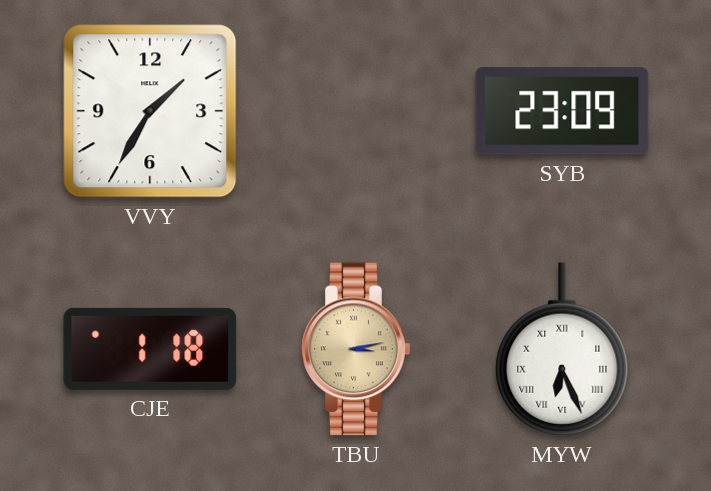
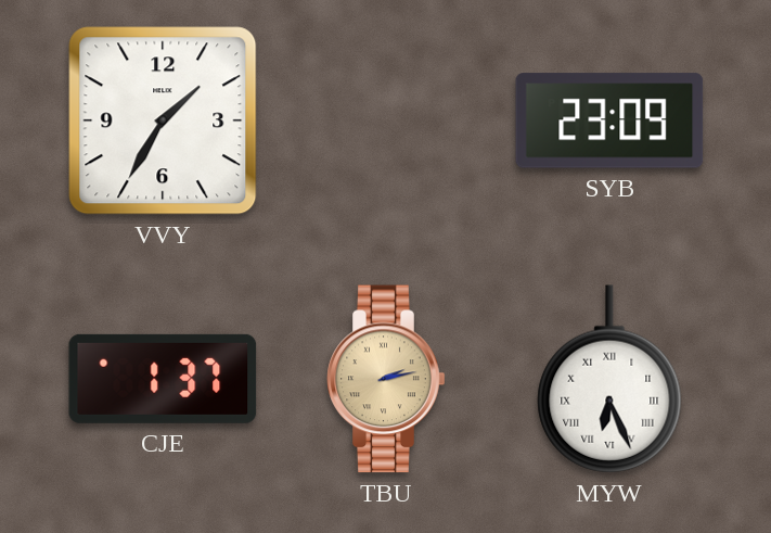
CJE: 1:18 -> 1:37 (163, 379)
TBU: 3:13 -> 2:13 (386, 379)
